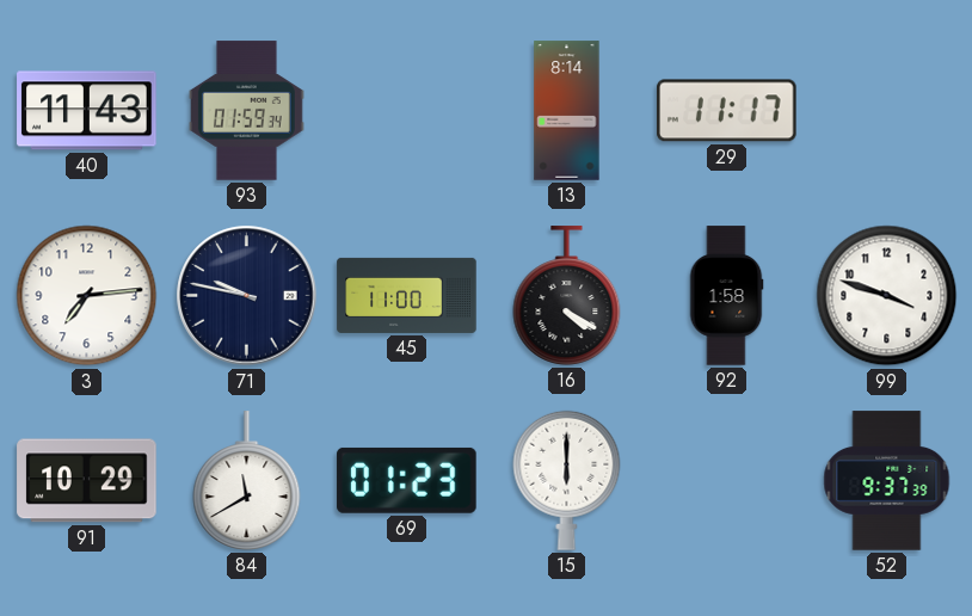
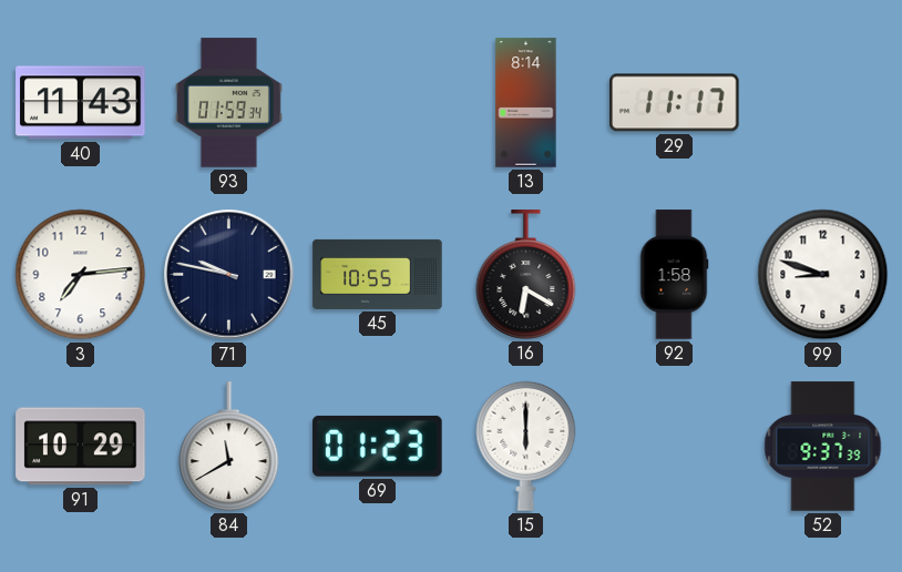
45: 11:00 -> 10:55 (378, 274)
16: 4:20 -> 6:20 (526, 275)
99: 3:48 -> 8:48 (823, 275)
